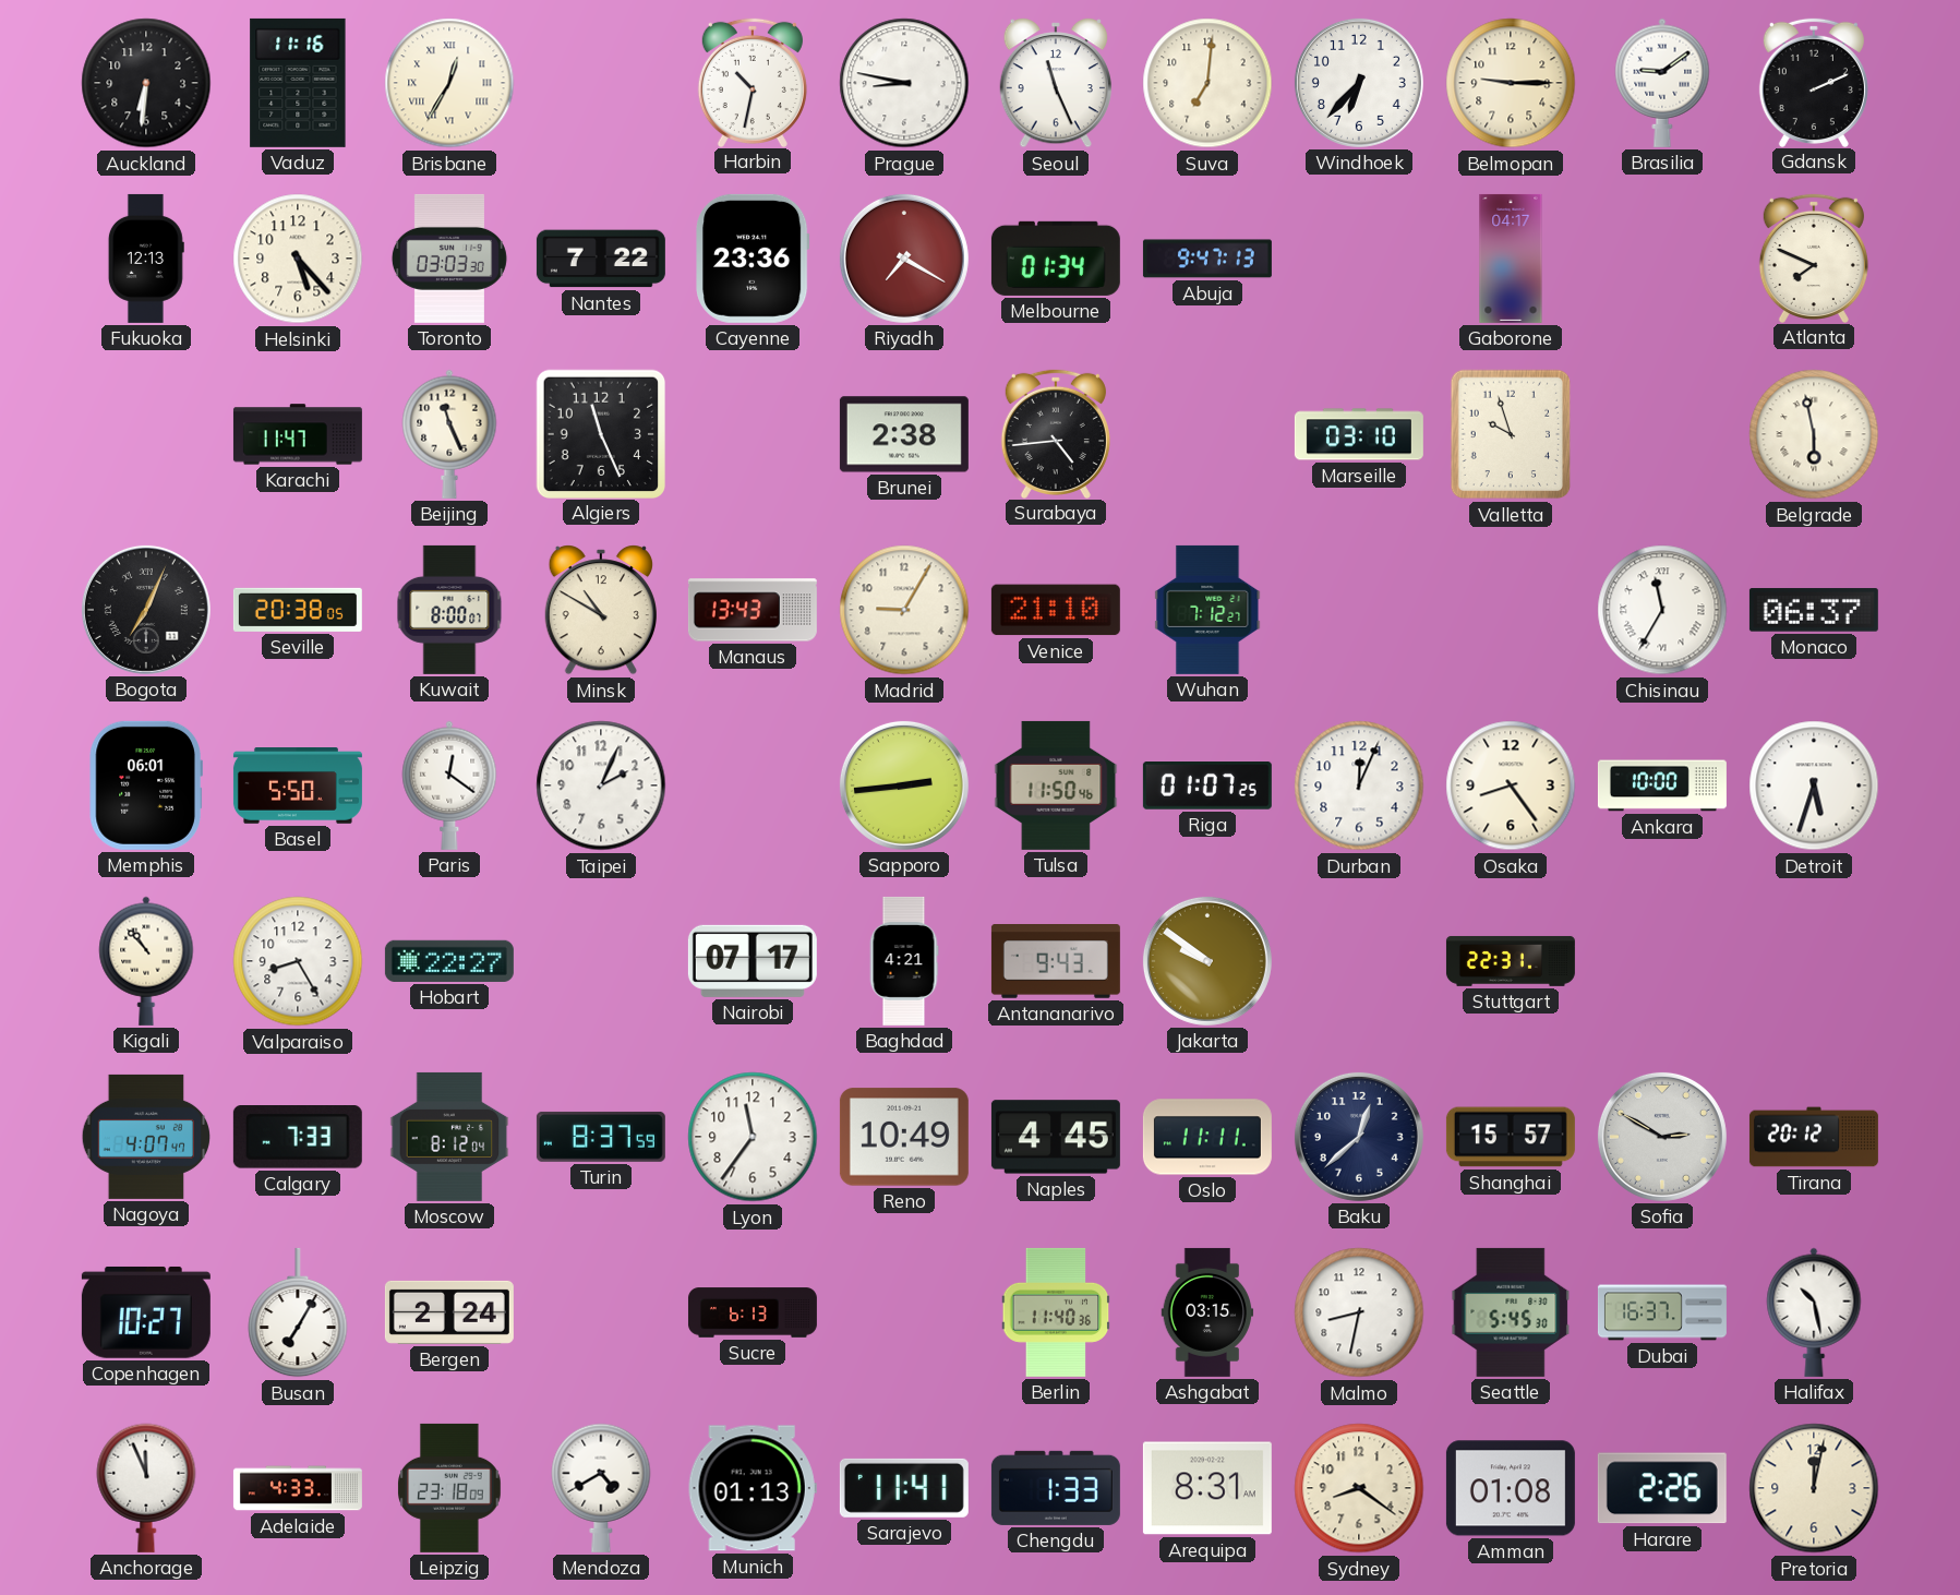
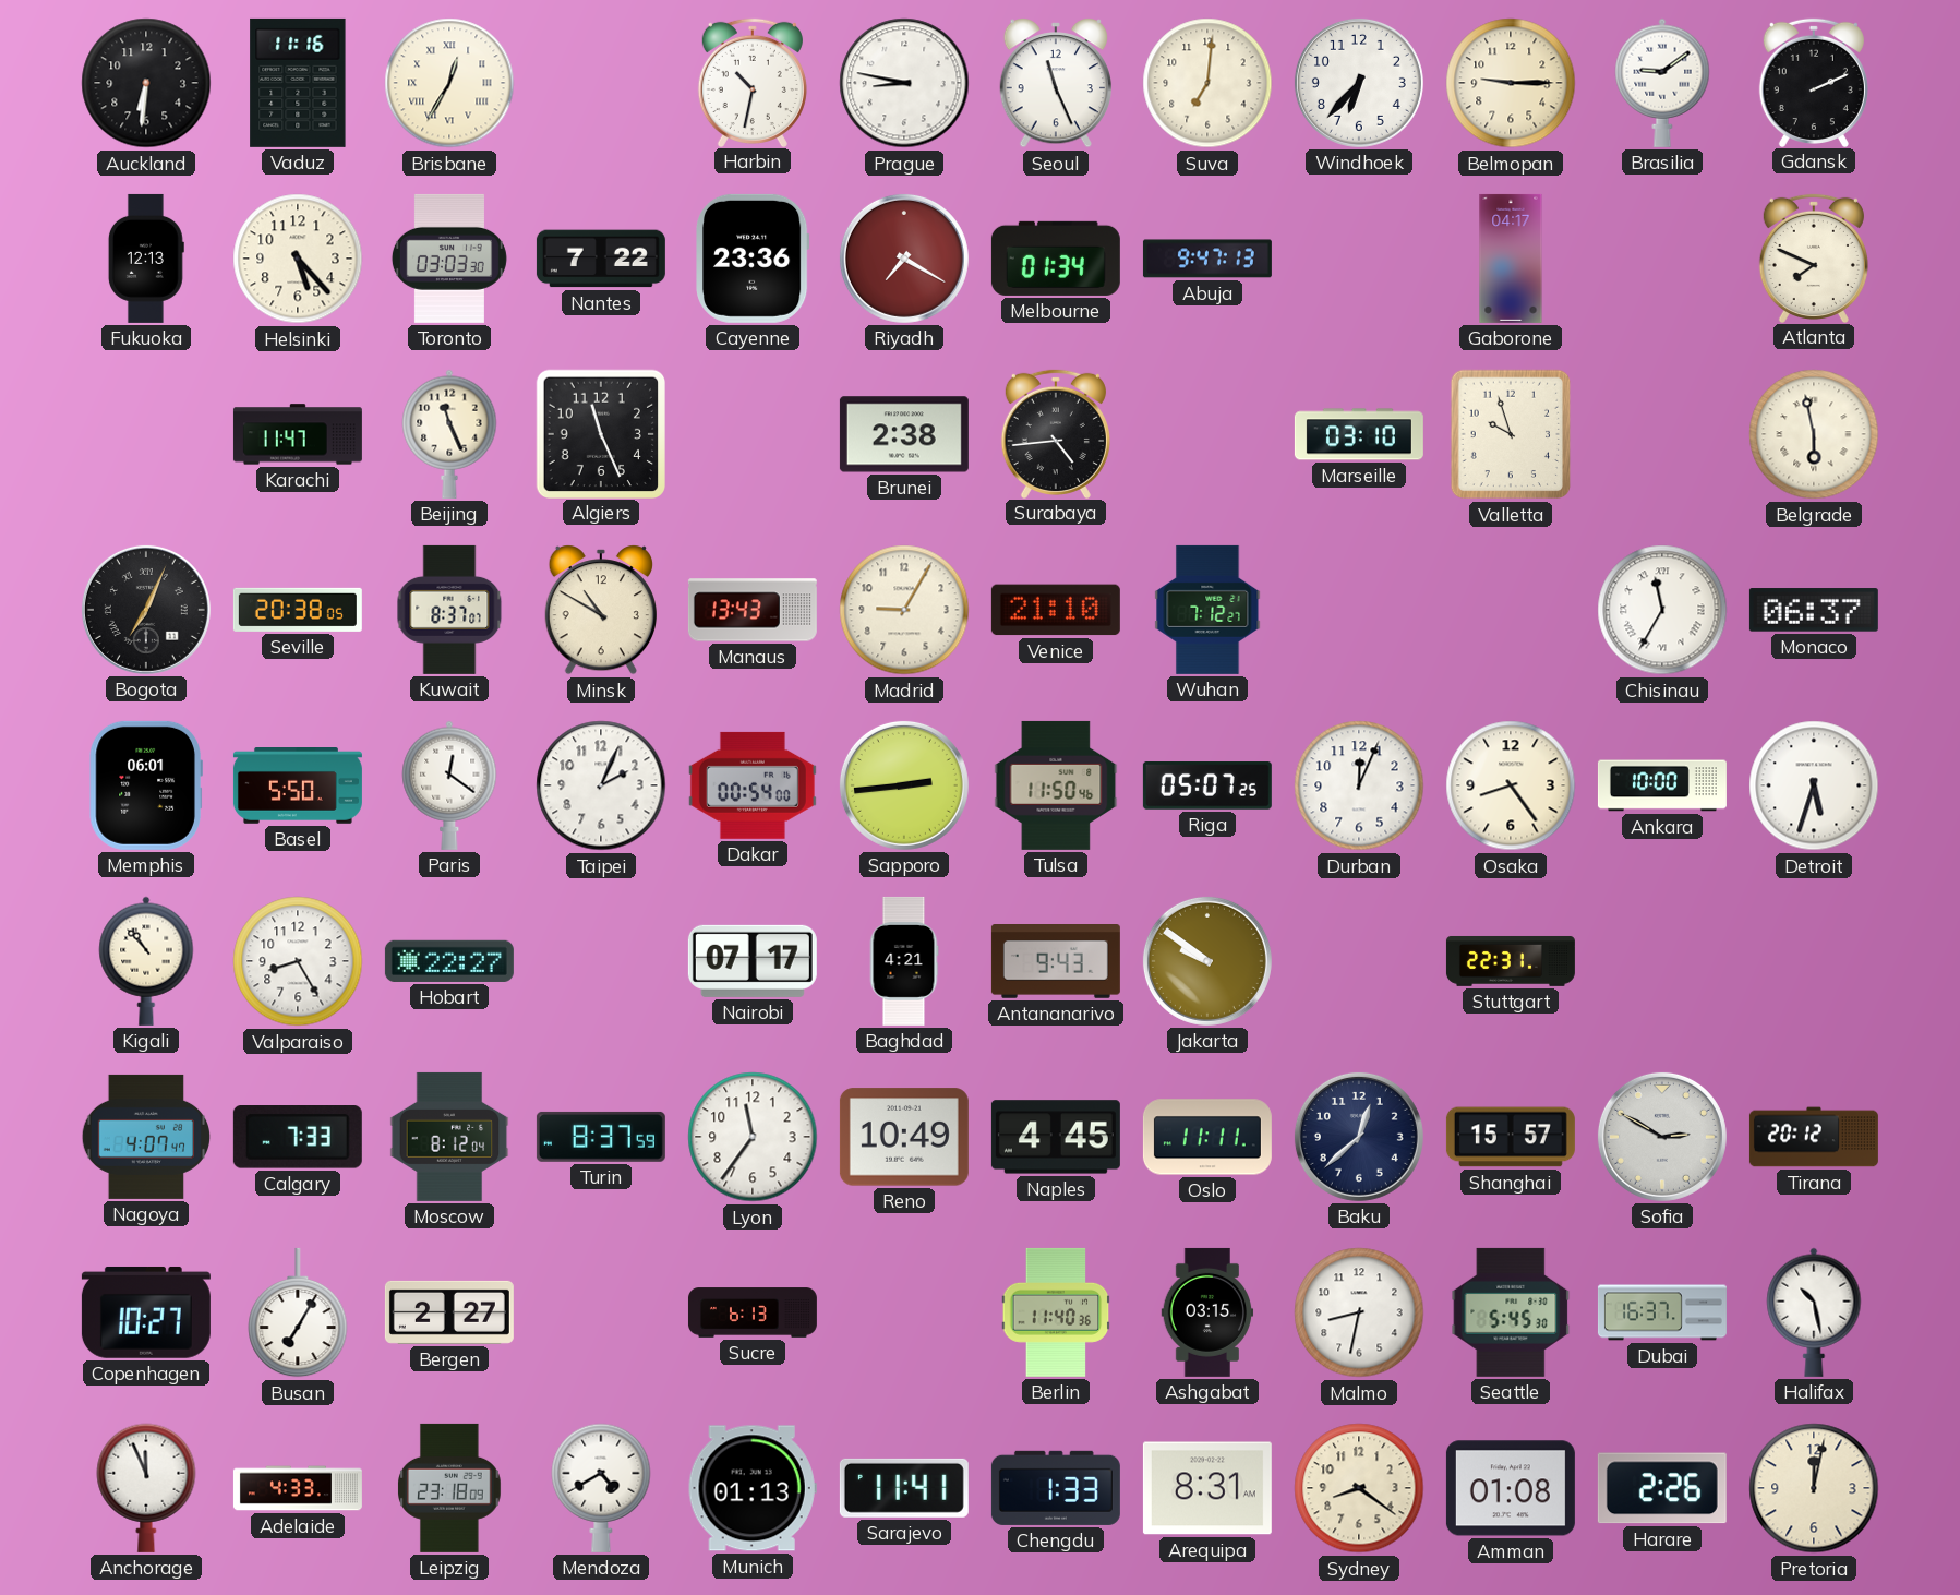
Kuwait: 8:00 -> 8:37 (449, 610)
Dakar: none -> 00:54 (753, 785)
Riga: 01:07 -> 05:07 (1207, 787)
Bergen: 2:24 -> 2:27 (449, 1312)
